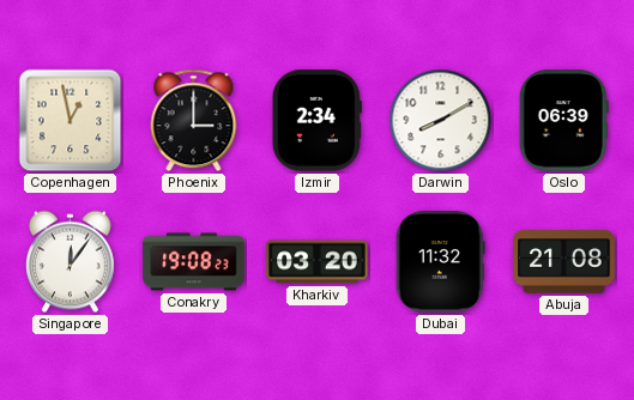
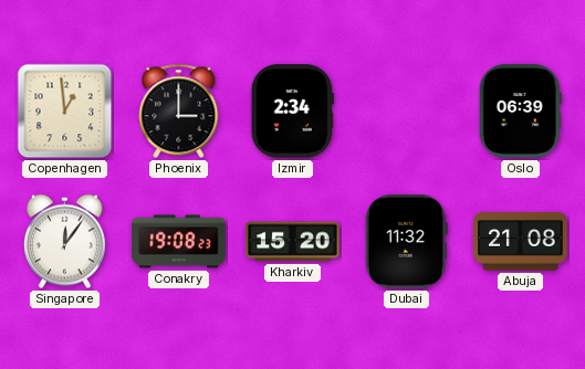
Copenhagen: 12:58 -> 12:59 (65, 112)
Darwin: 8:10 -> none (441, 121)
Kharkiv: 03:20 -> 15:20 (293, 242)
